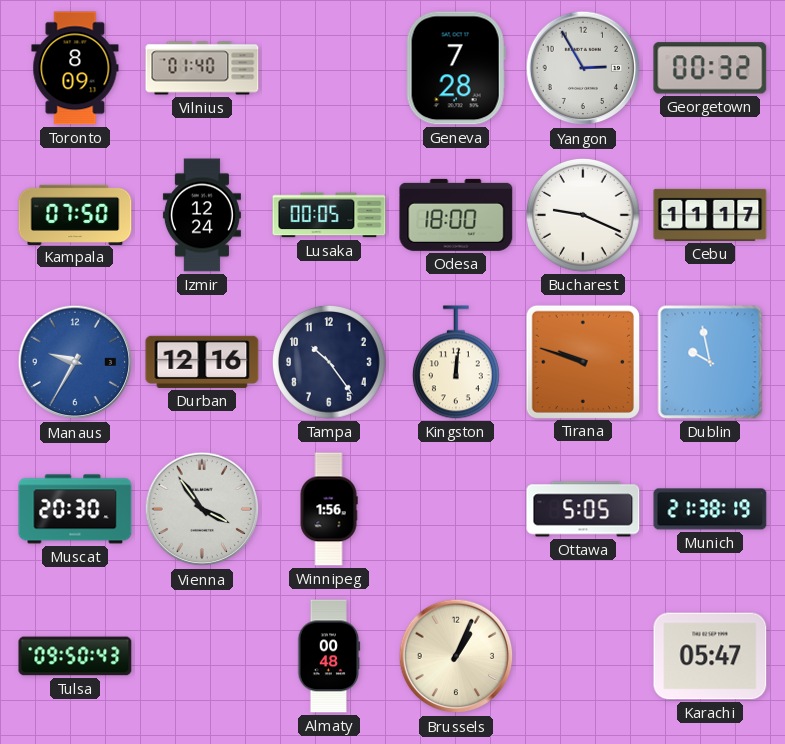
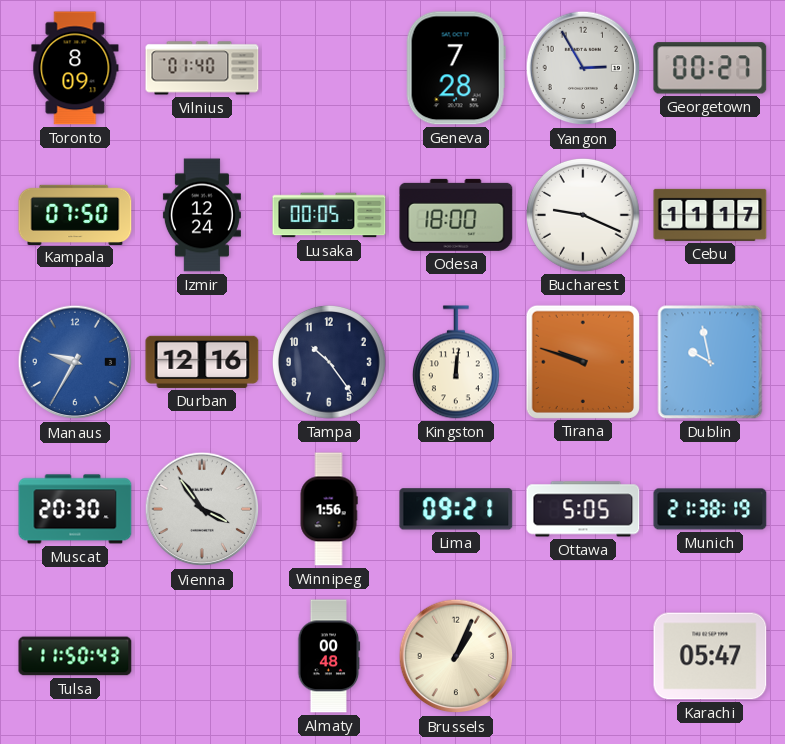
Georgetown: 00:32 -> 00:27 (710, 68)
Lima: none -> 09:21 (456, 509)
Tulsa: 09:50 -> 11:50 (75, 656)
